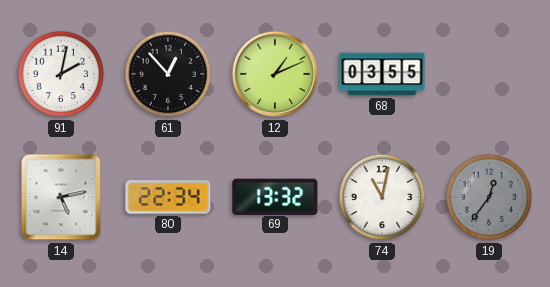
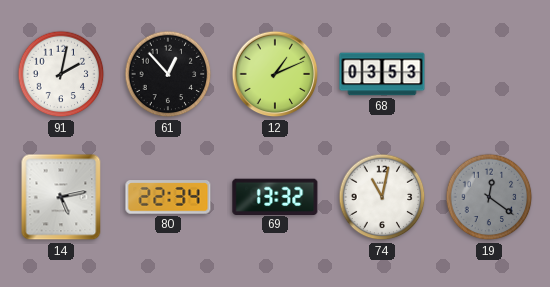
68: 03:55 -> 03:53 (382, 74)
19: 12:36 -> 12:21 (489, 197)
